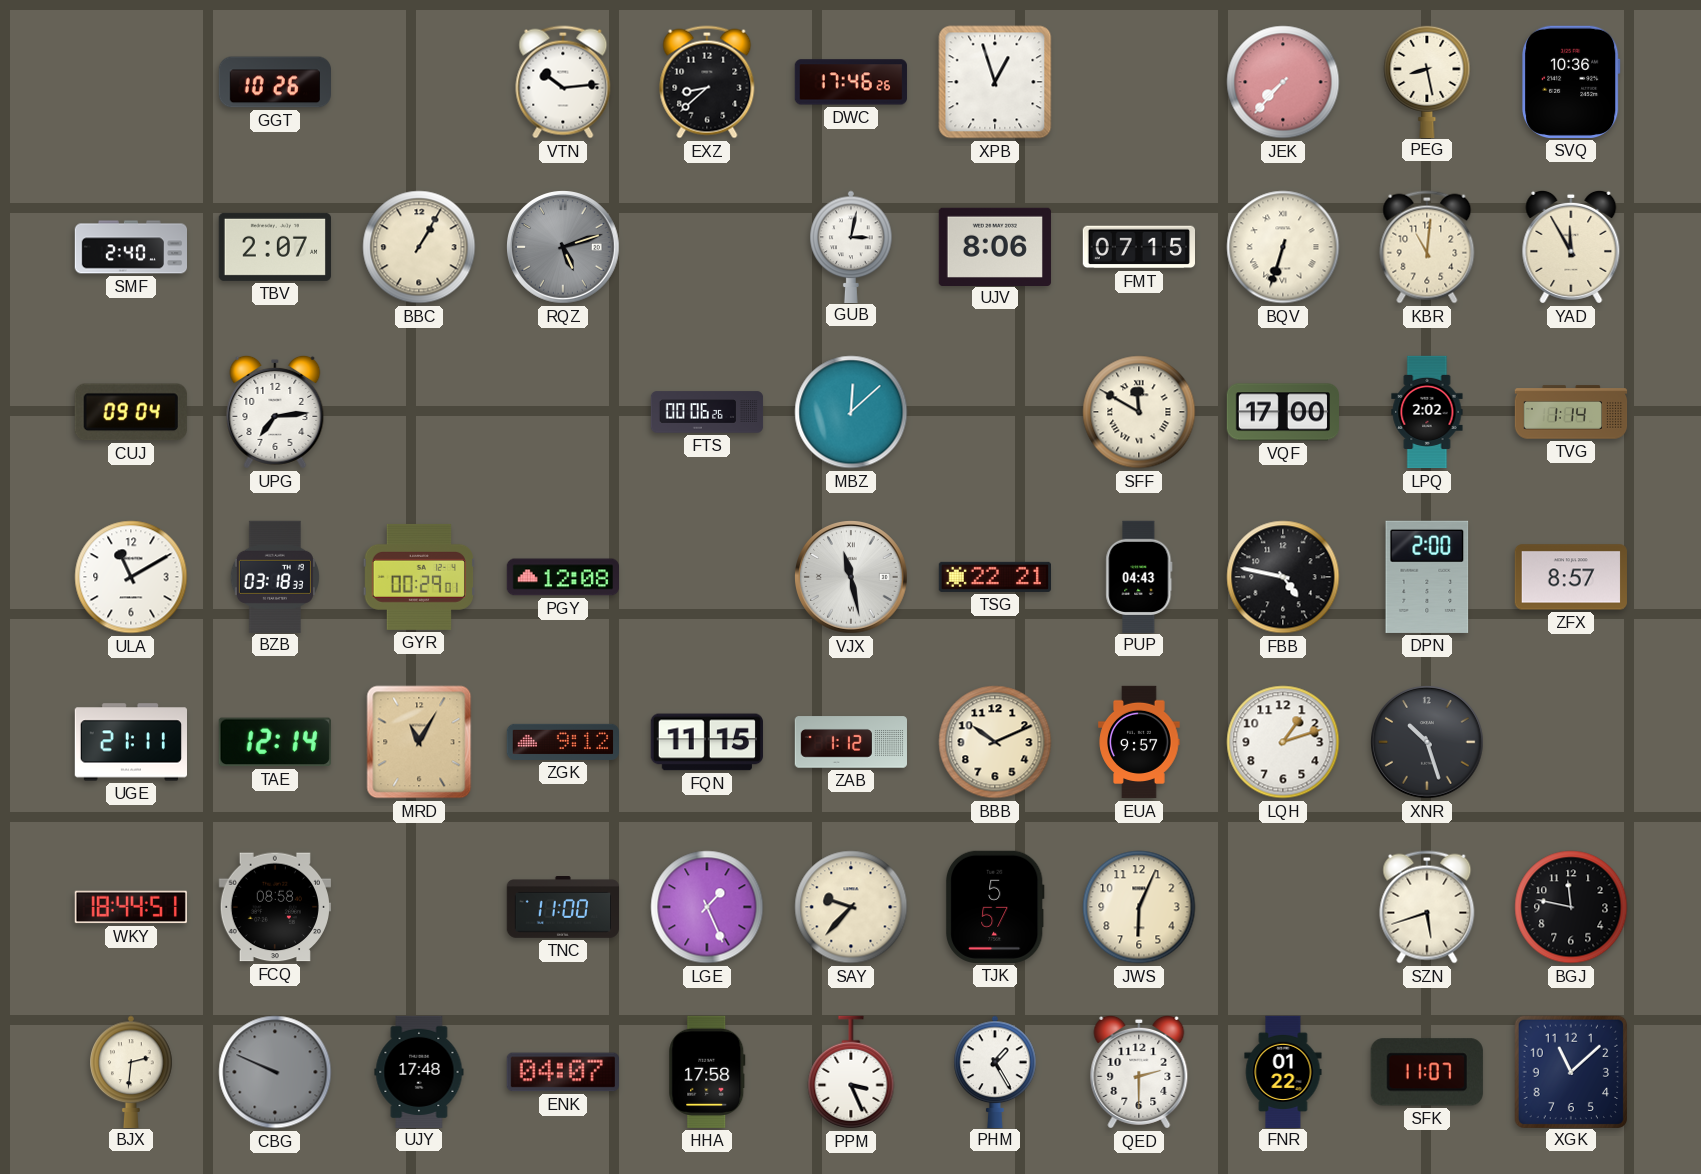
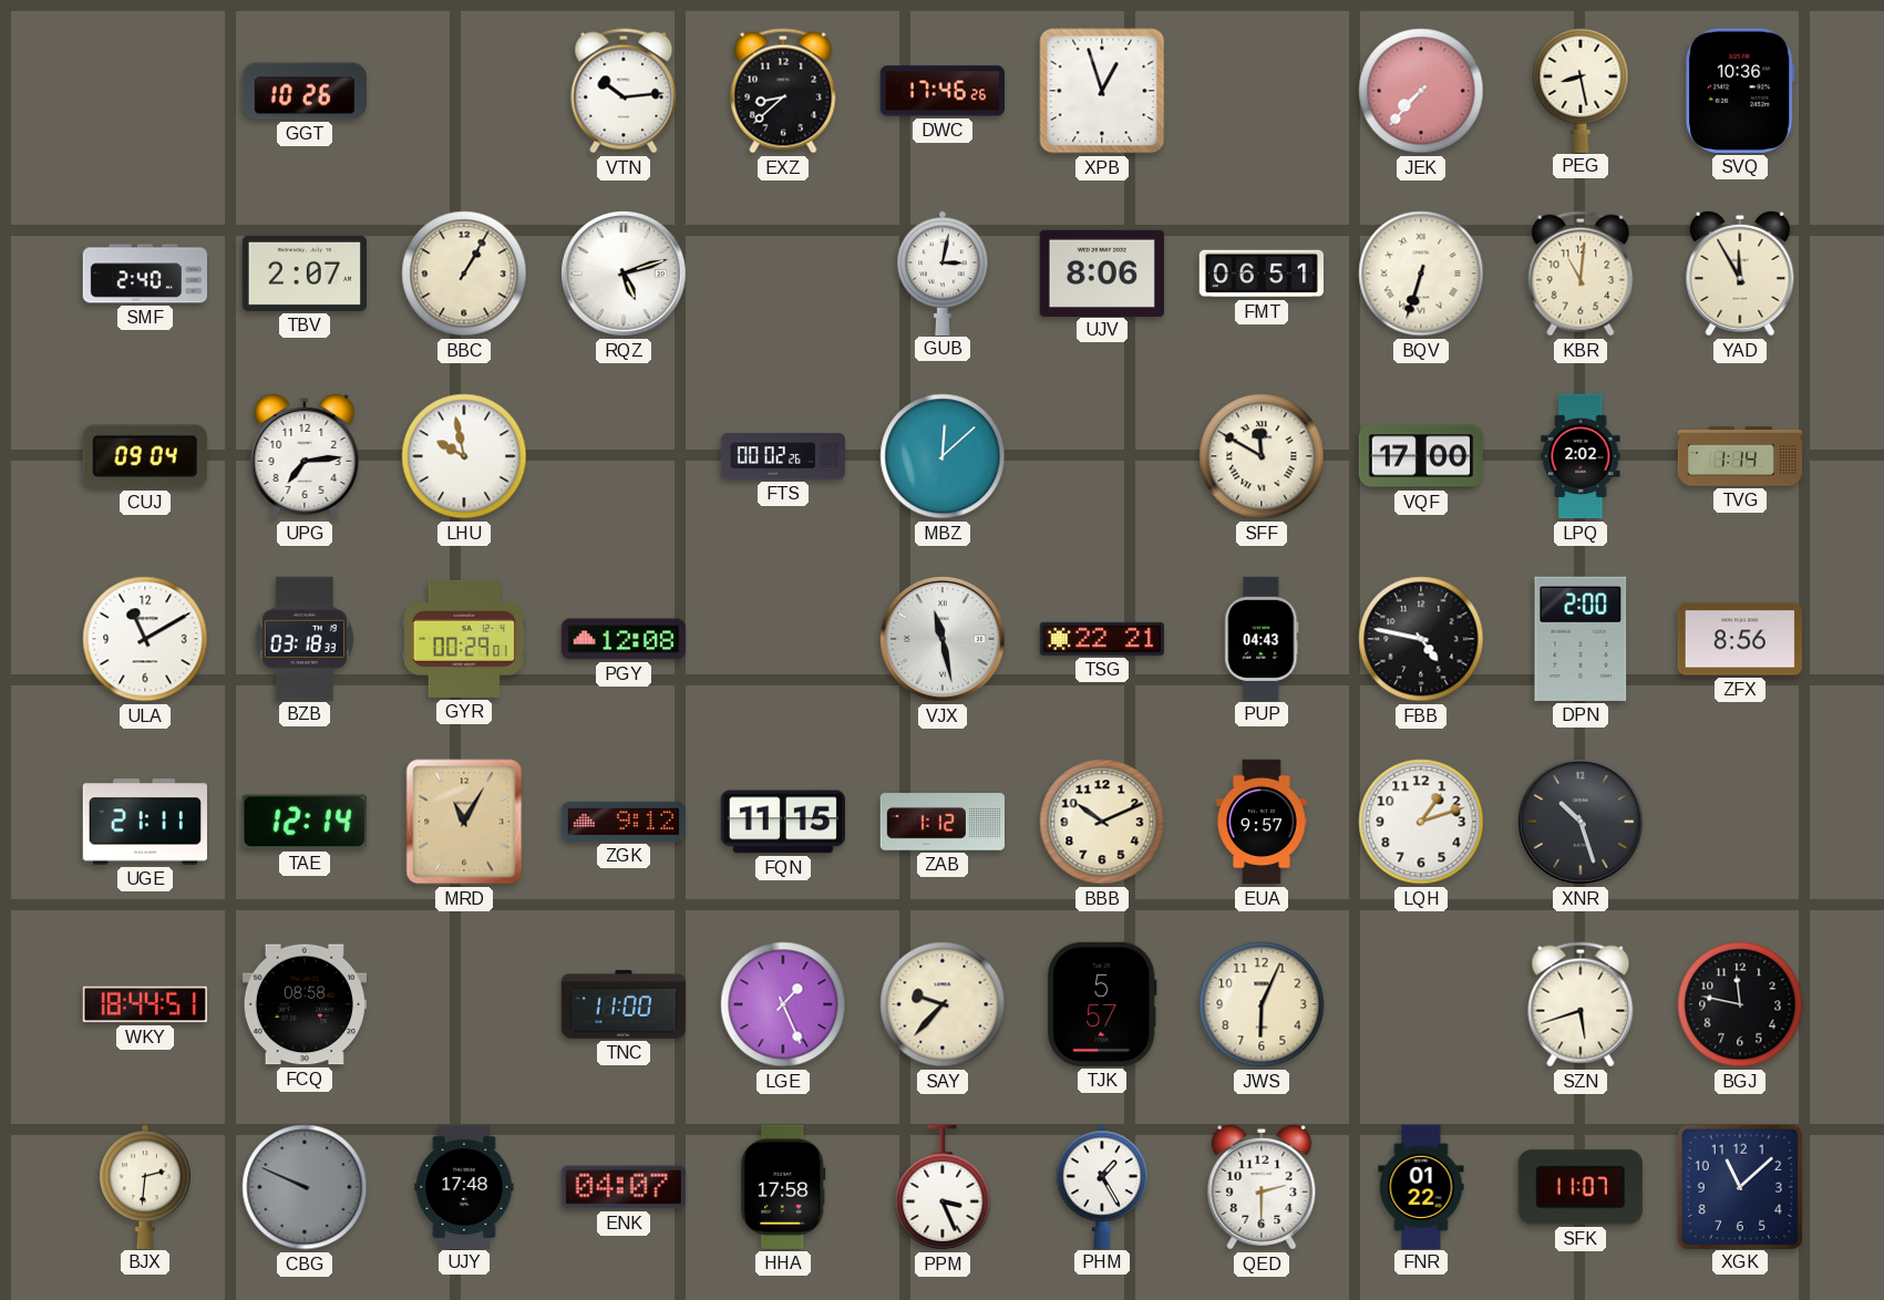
RQZ dial: grey -> white (625, 275)
FMT: 07:15 -> 06:51 (1260, 274)
LHU: none -> 9:58 (464, 456)
FTS: 00:06 -> 00:02 (783, 456)
ZFX: 8:57 -> 8:56 (1740, 639)
